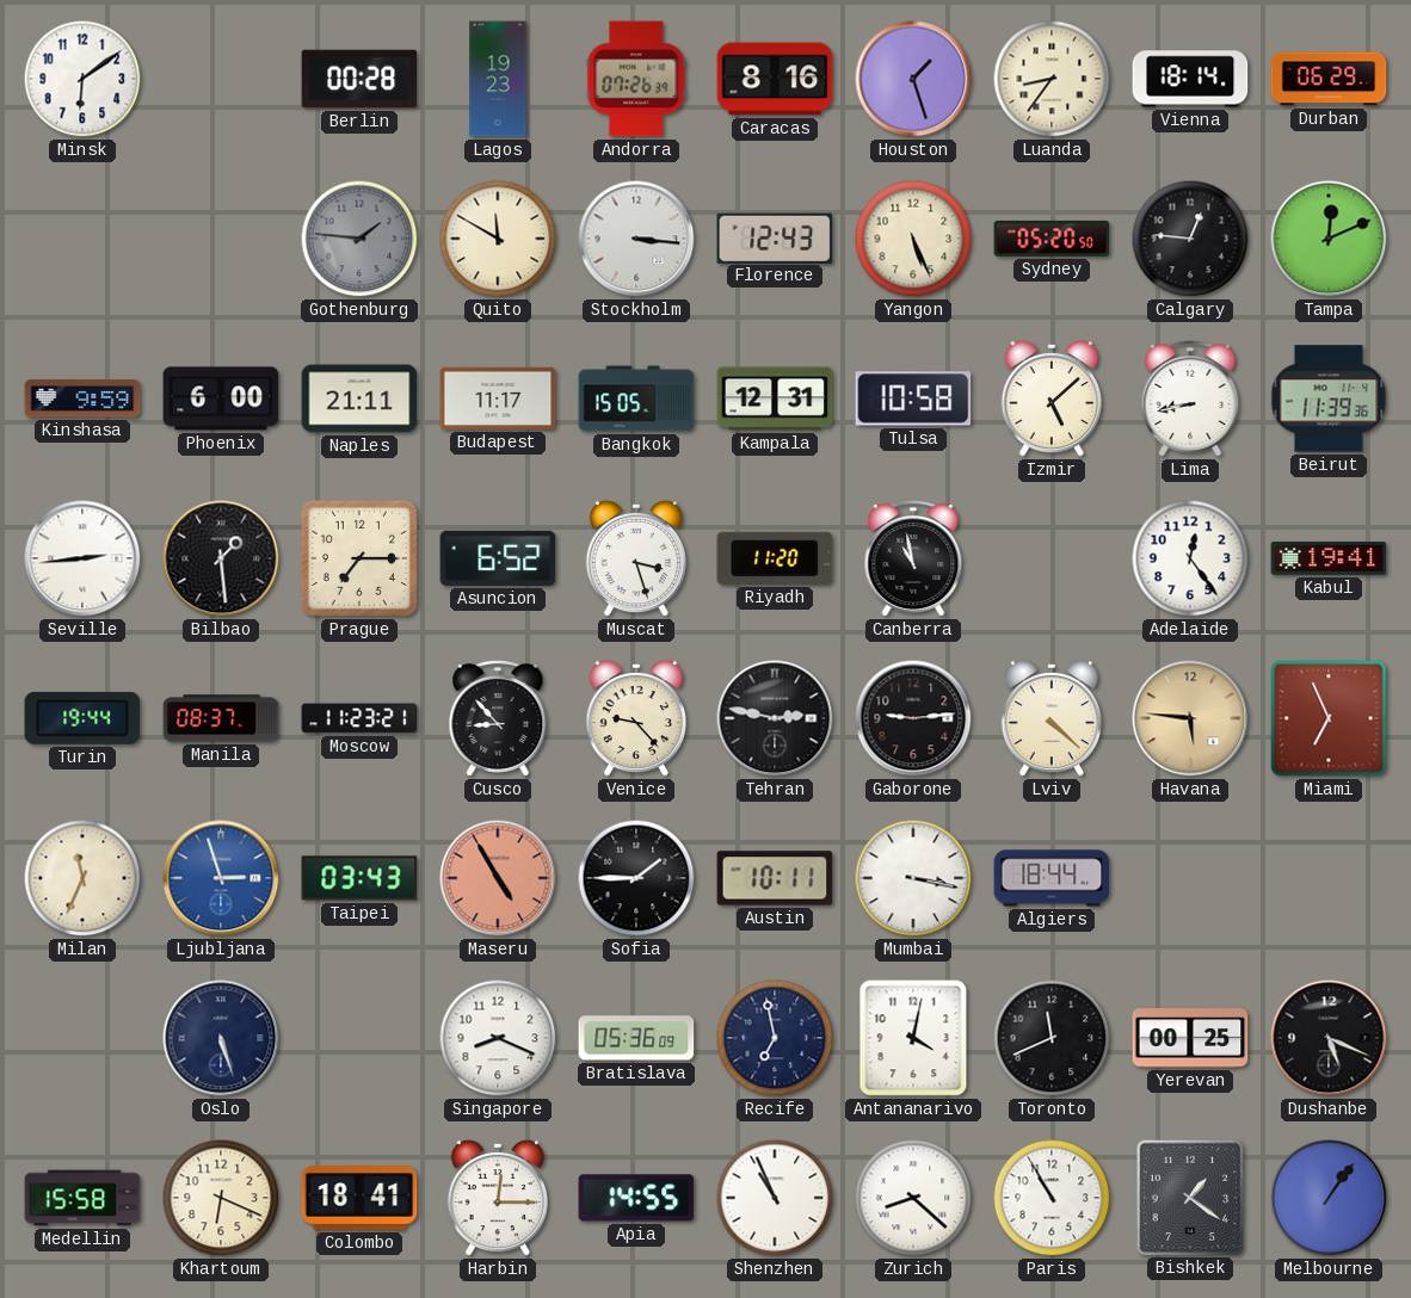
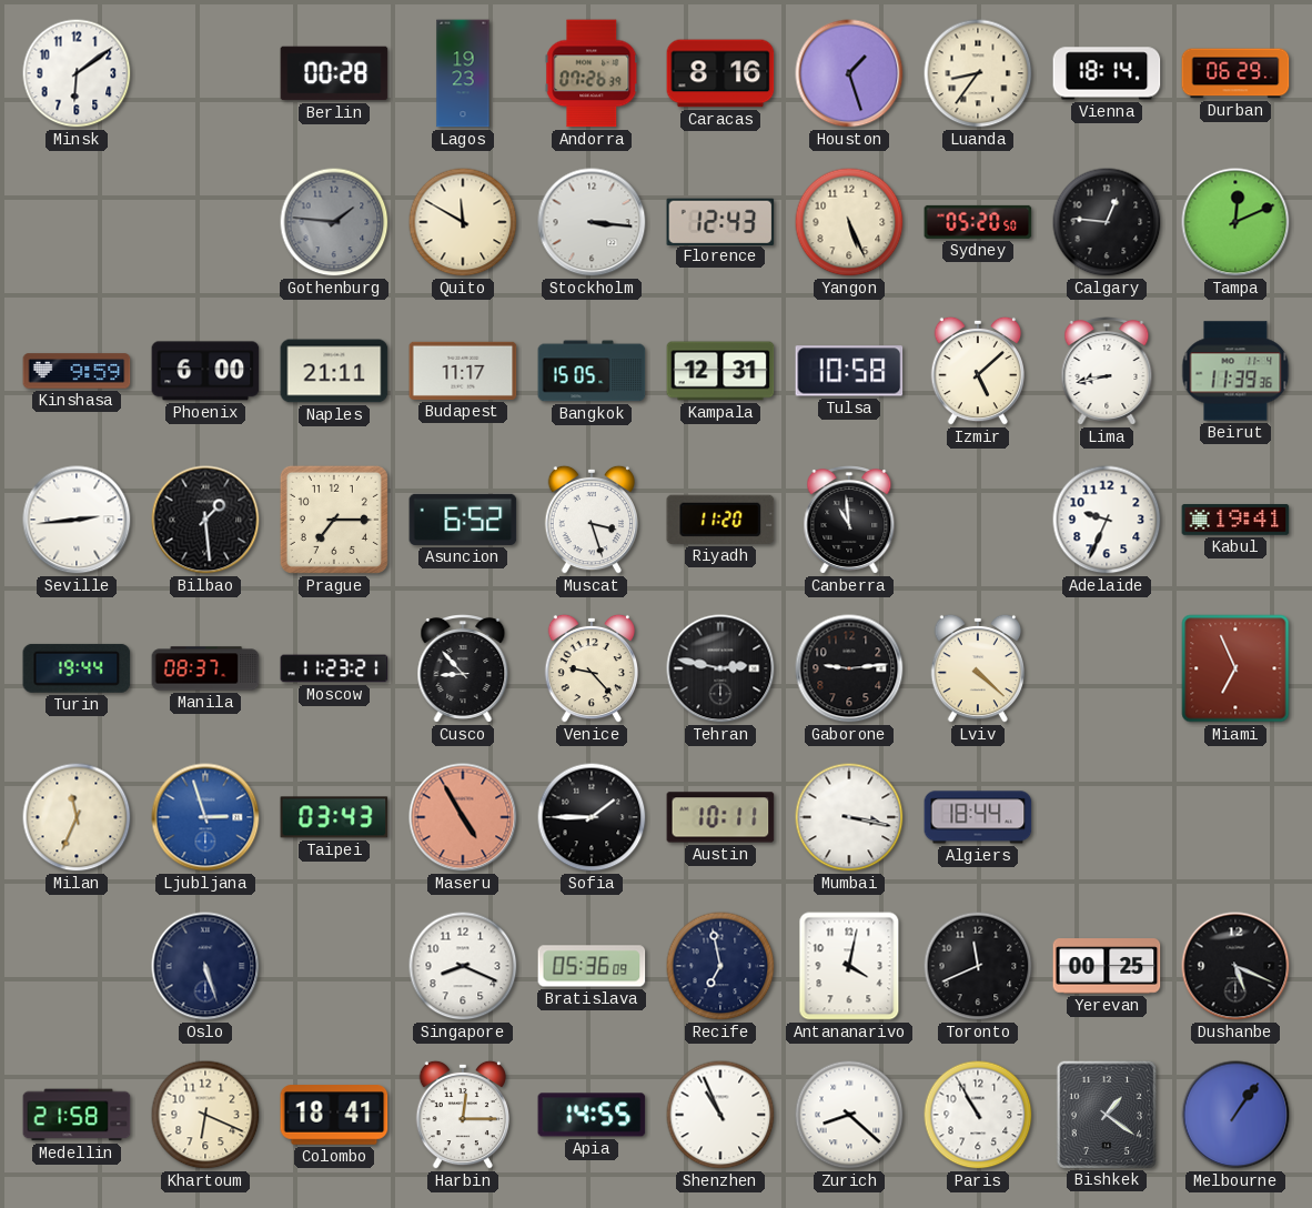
Canberra: 10:58 -> 10:59 (849, 521)
Adelaide: 12:24 -> 9:34 (1107, 520)
Havana: 5:46 -> none (1190, 718)
Medellin: 15:58 -> 21:58 (77, 1115)
